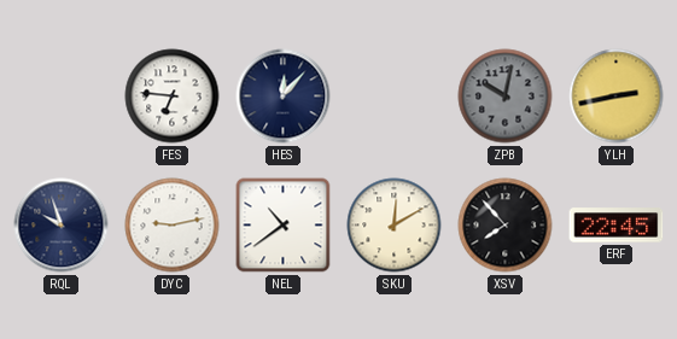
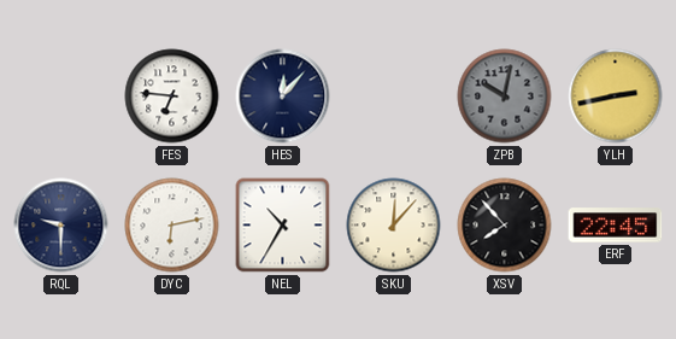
RQL: 9:57 -> 9:30 (61, 226)
DYC: 9:13 -> 6:13 (172, 226)
NEL: 10:39 -> 10:35 (283, 226)
SKU: 12:10 -> 12:07 (394, 226)
